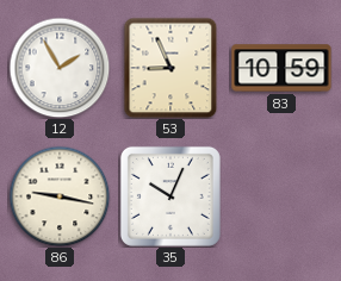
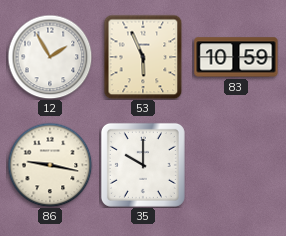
53: 8:56 -> 5:56 (143, 57)
35: 10:04 -> 10:00 (143, 165)
